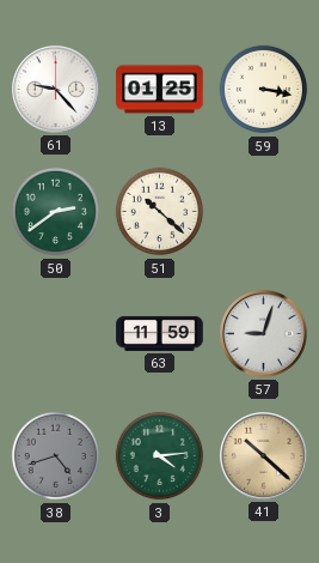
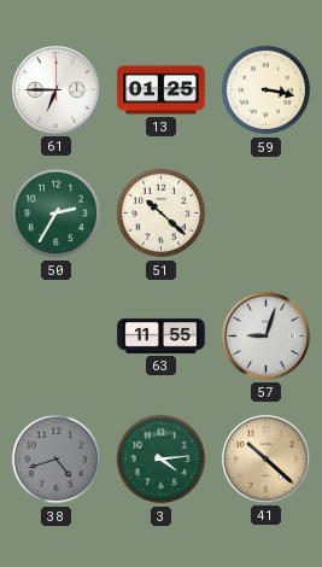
61: 9:23 -> 6:45 (57, 90)
50: 2:39 -> 2:35 (57, 214)
63: 11:59 -> 11:55 (162, 335)
